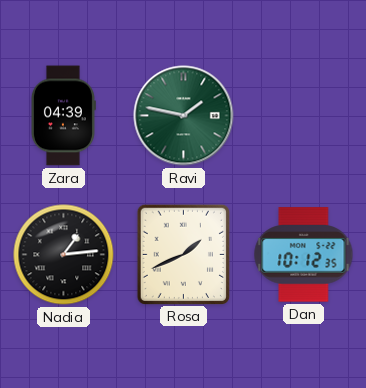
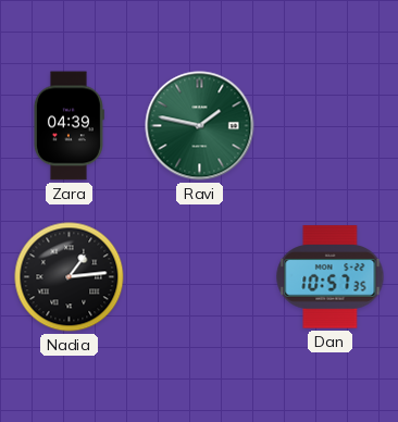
Rosa: 1:41 -> none (183, 254)
Dan: 10:12 -> 10:57 (331, 277)
